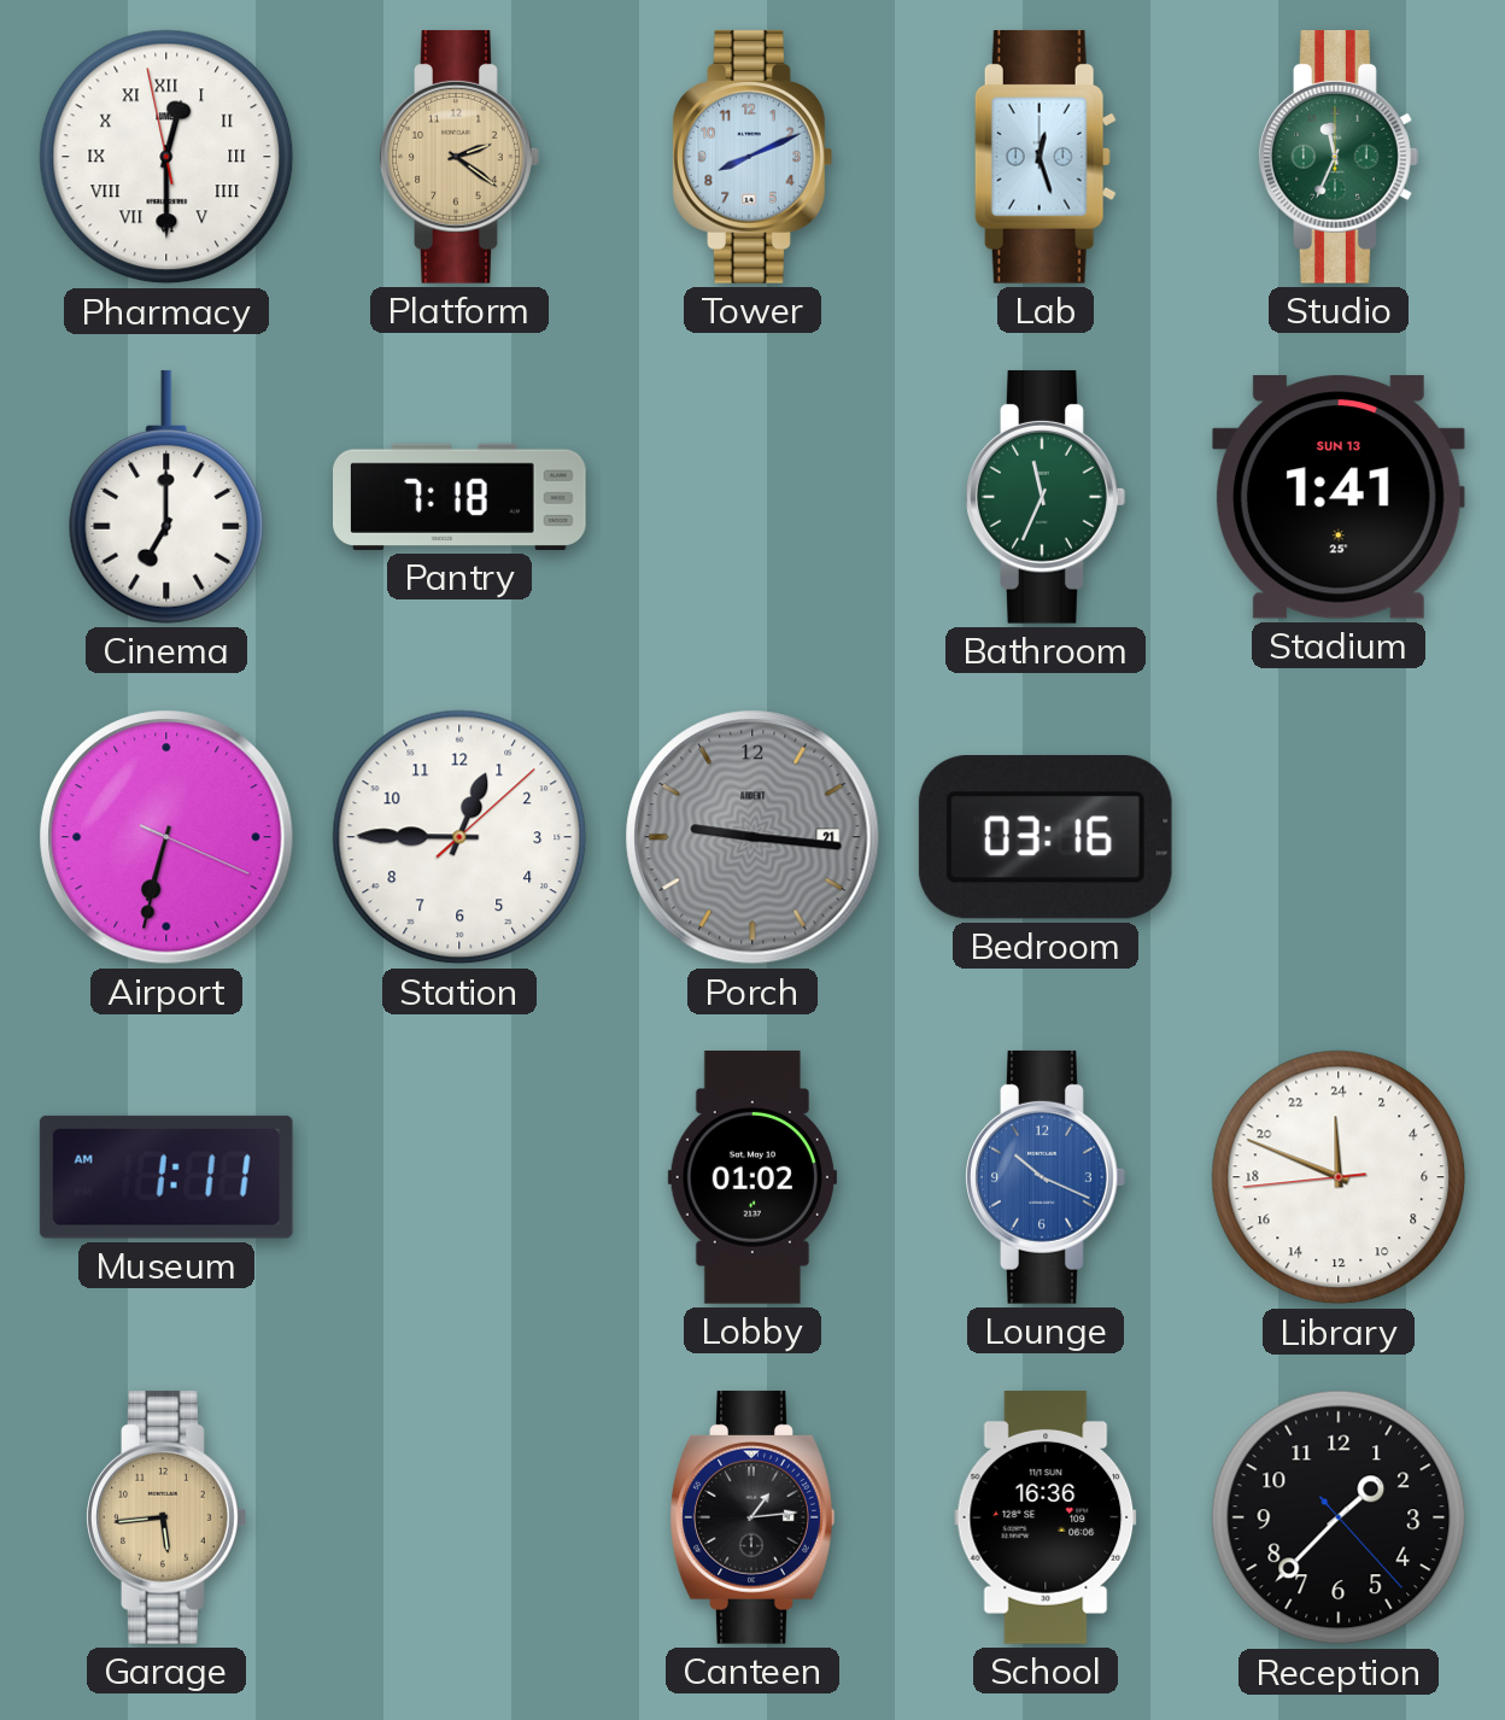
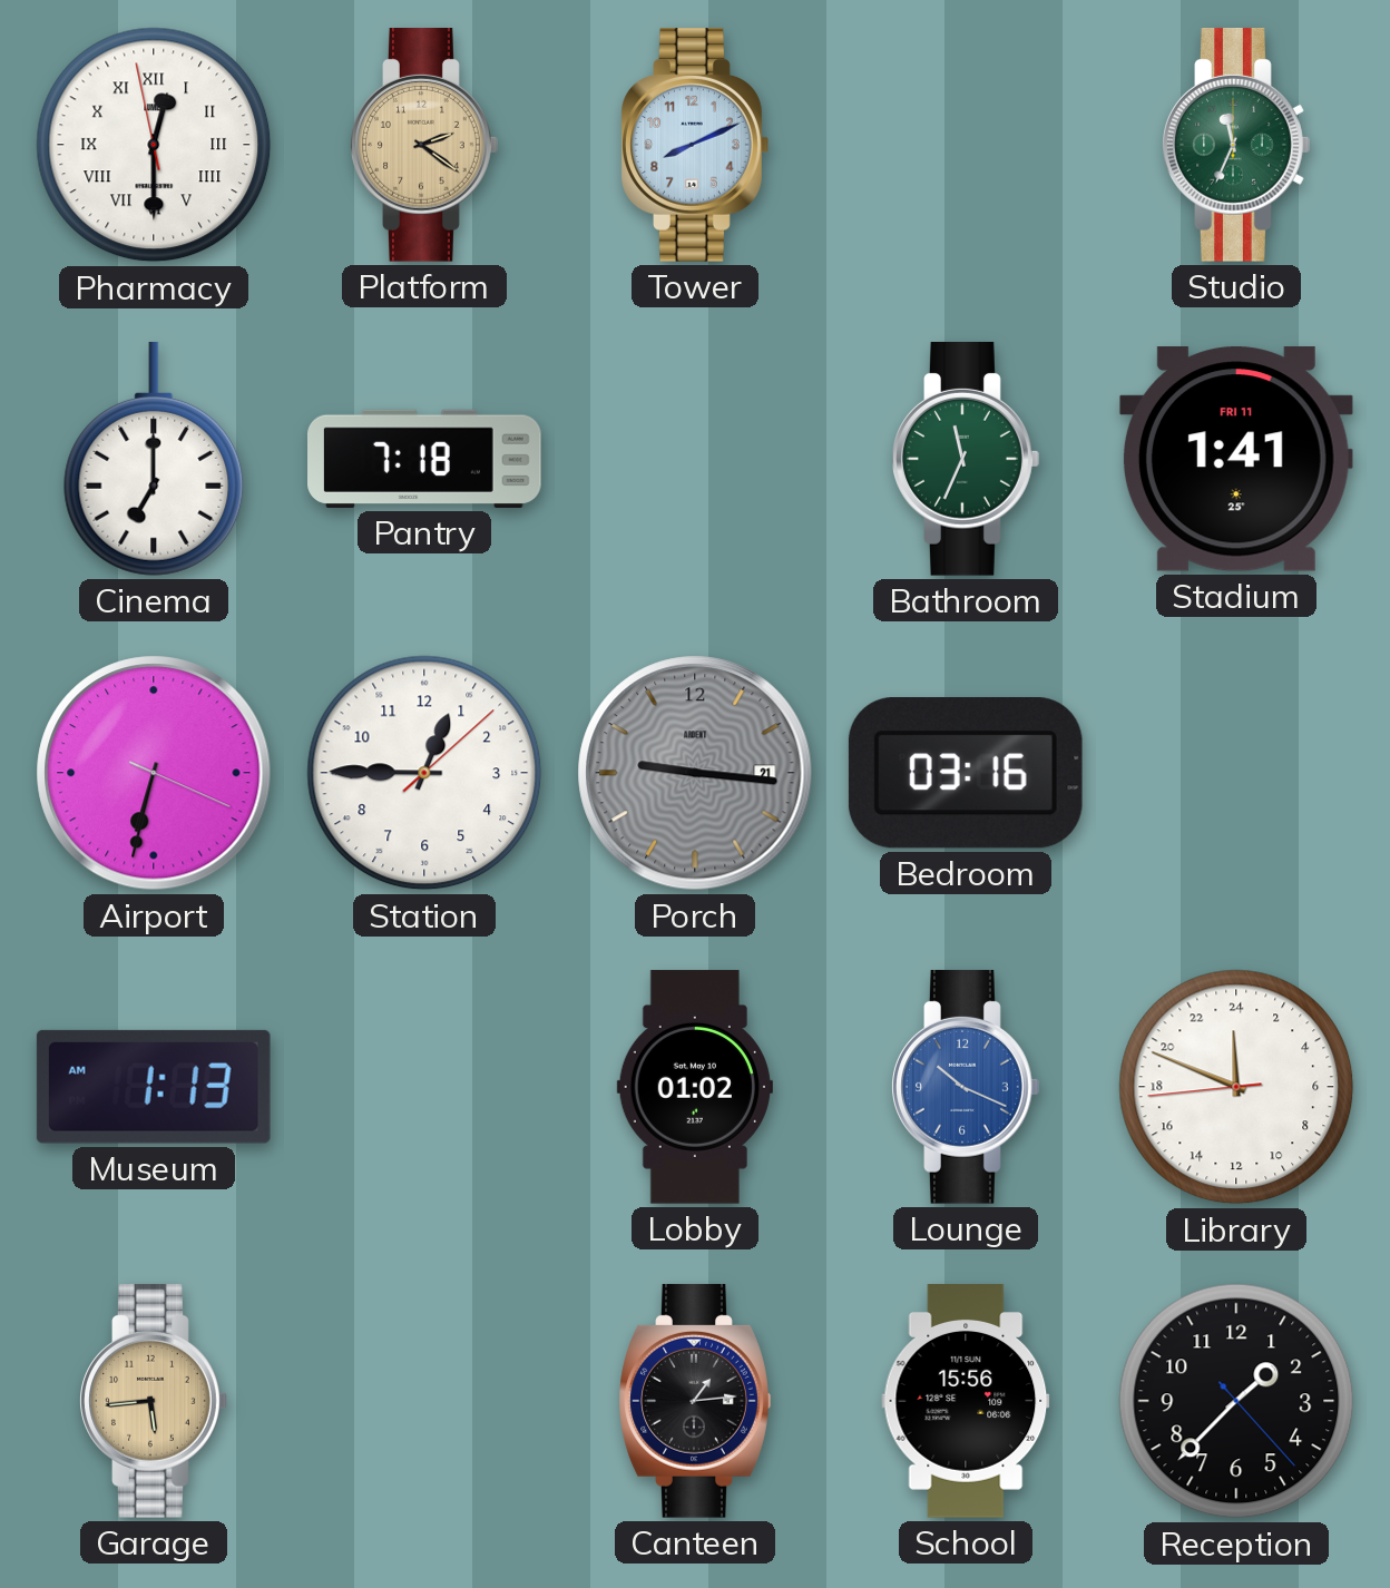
Lab: 12:27 -> none (1046, 157)
Stadium date: SUN 13 -> FRI 11 (1236, 459)
Museum: 1:11 -> 1:13 (154, 1087)
School: 16:36 -> 15:56 (966, 1402)
